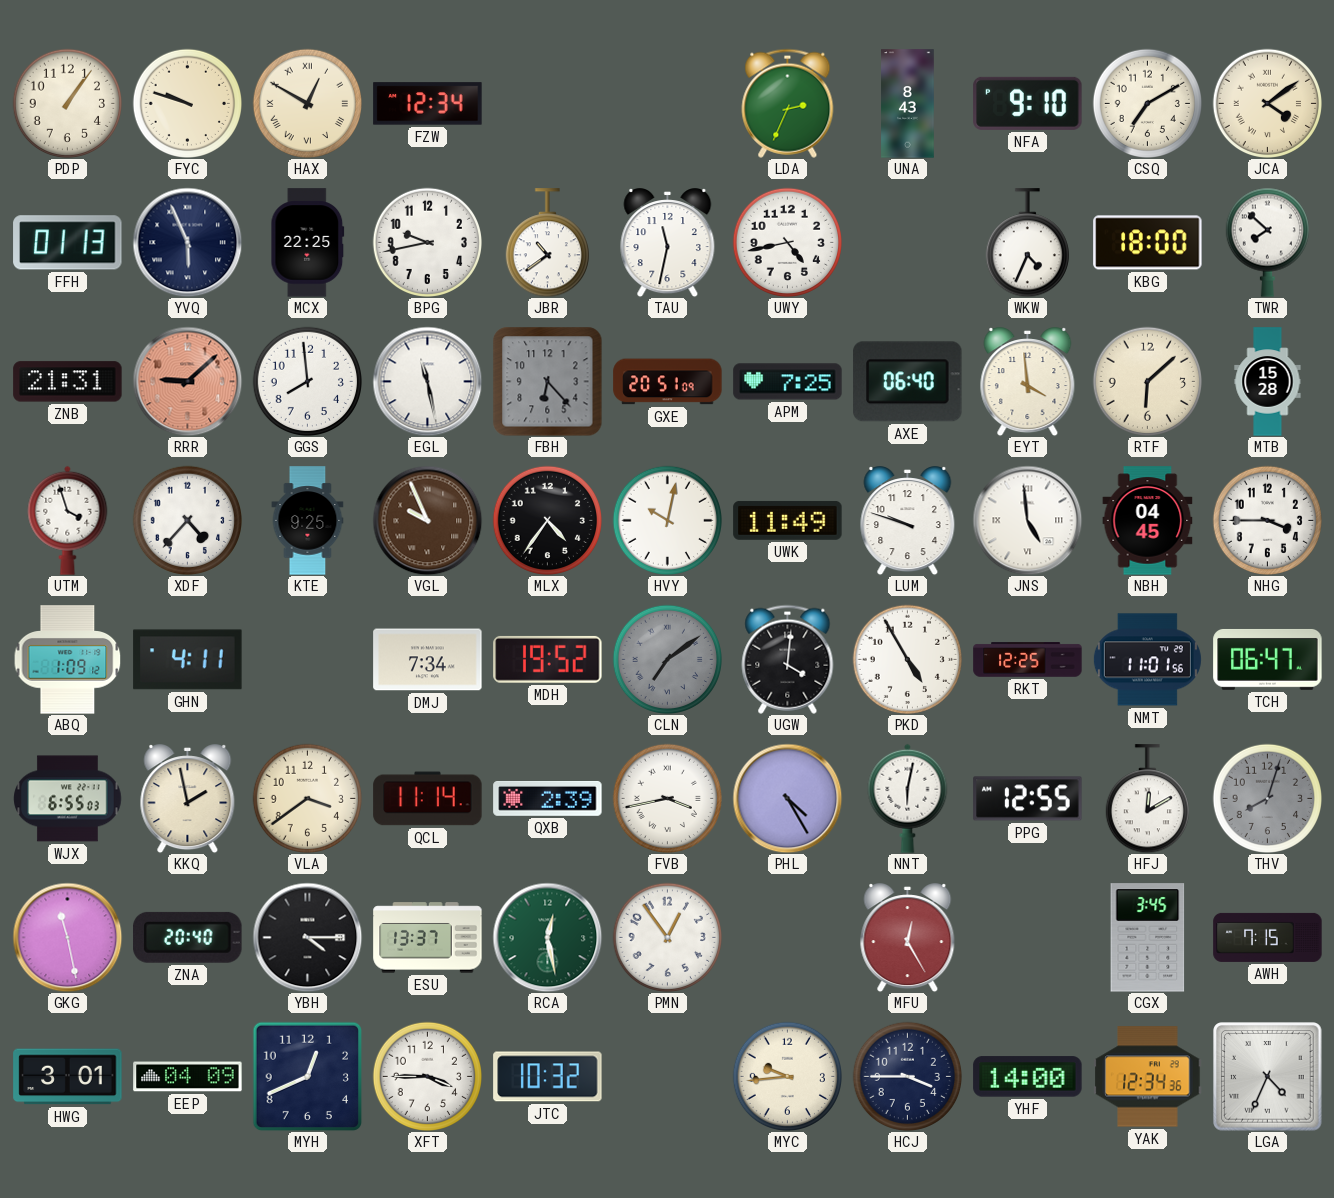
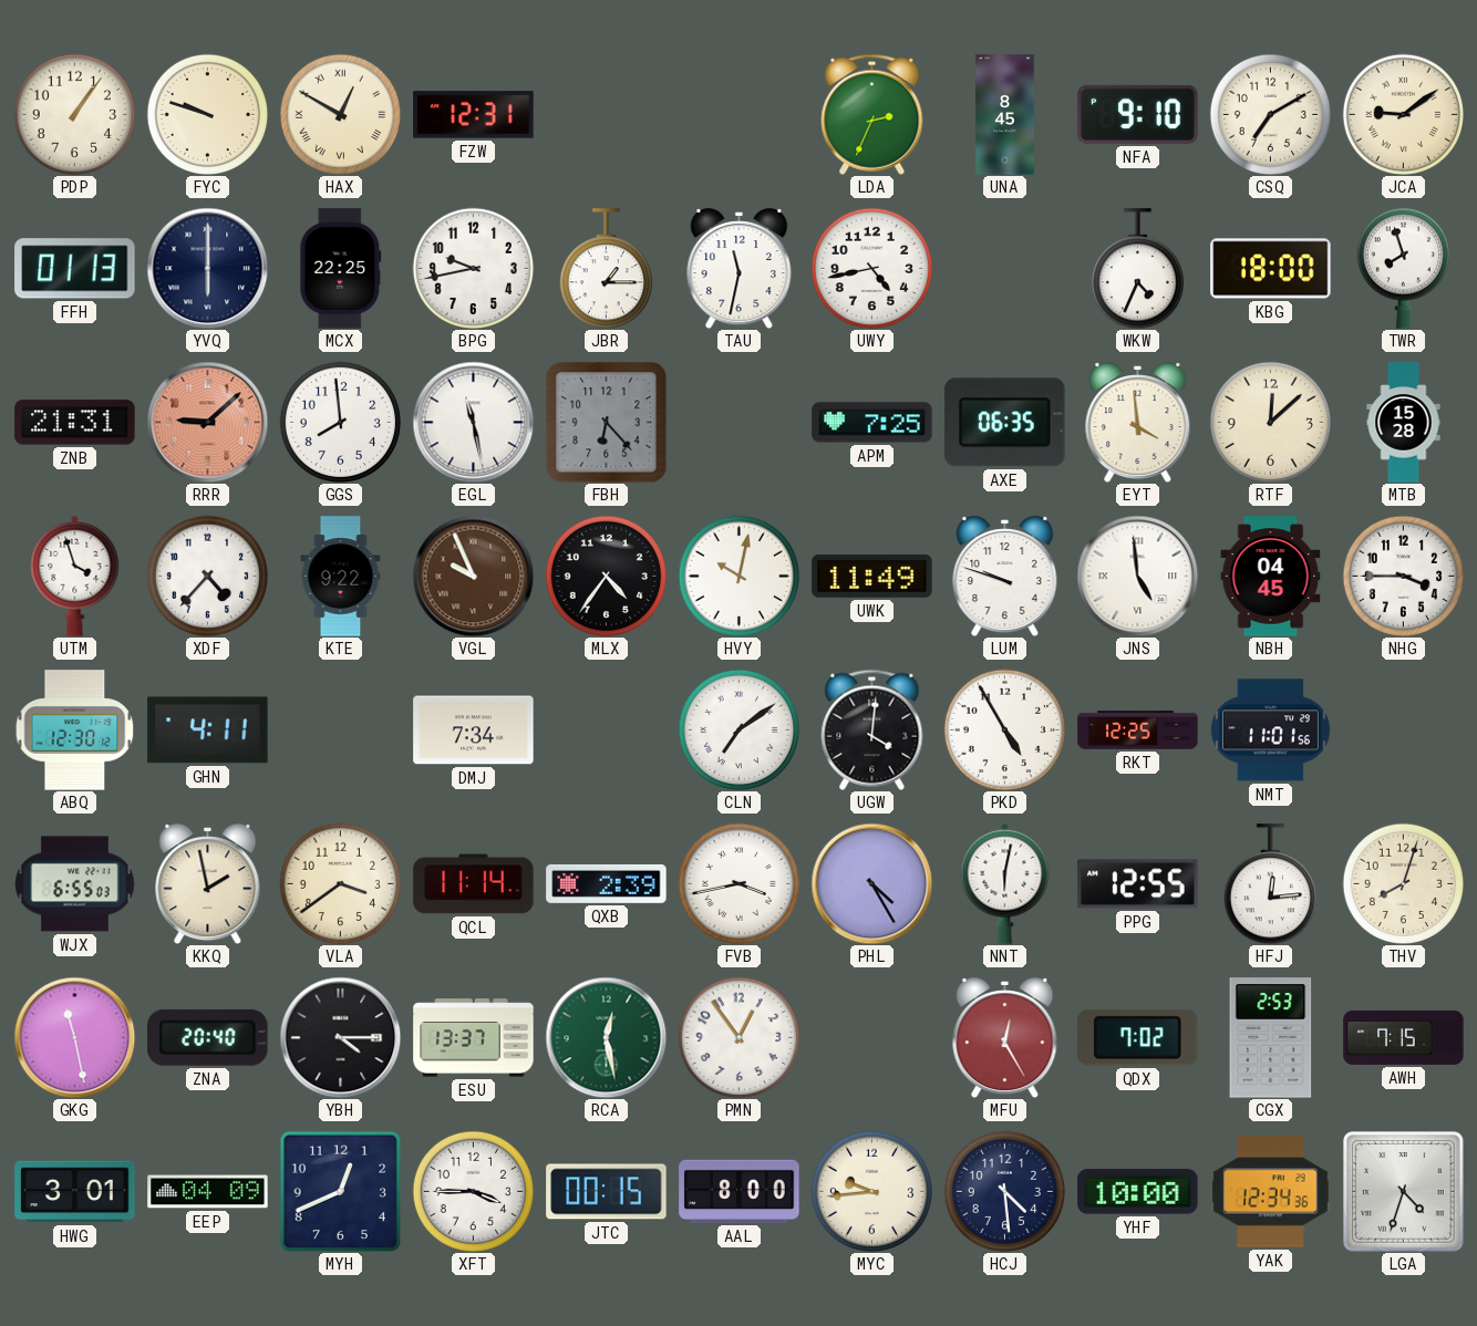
FZW: 12:34 -> 12:31 (474, 115)
UNA: 8:43 -> 8:45 (1005, 115)
JCA: 4:09 -> 9:09 (1403, 114)
YVQ: 5:56 -> 6:00 (207, 268)
JBR: 10:39 -> 1:15 (606, 269)
TWR: 7:52 -> 7:57 (1403, 268)
GXE: 20:51 -> none (668, 382)
AXE: 06:40 -> 06:35 (1005, 423)
RTF: 6:08 -> 12:08 (1270, 422)
KTE: 9:25 -> 9:22 (341, 577)
ABQ: 1:09 -> 12:30 (75, 731)
MDH: 19:52 -> none (548, 659)
CLN dial: grey -> white (738, 729)
TCH: 06:47 -> none (1268, 660)
HFJ: 12:10 -> 12:14 (1270, 884)
THV dial: grey -> cream (1403, 883)
QDX: none -> 7:02 (1138, 1038)
CGX: 3:45 -> 2:53 (1271, 1038)
JTC: 10:32 -> 00:15 (607, 1192)
AAL: none -> 8:00 (740, 1191)
HCJ: 3:45 -> 4:29 (1004, 1191)
YHF: 14:00 -> 10:00 (1138, 1192)
LGA: 4:34 -> 4:33 (1404, 1192)
